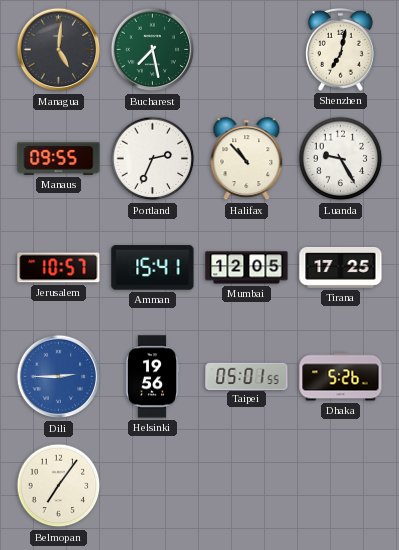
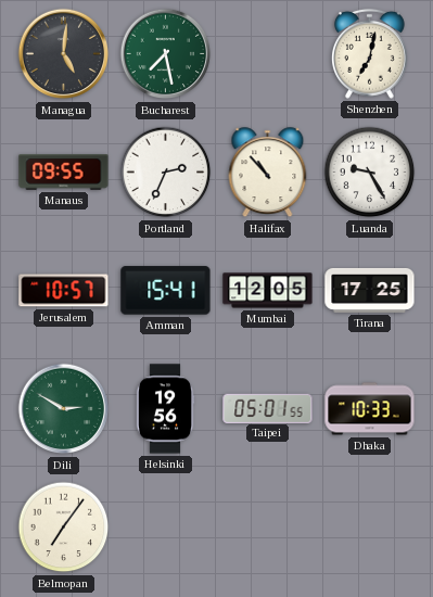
Dili: 2:45 -> 2:50 (64, 409)
Dili dial: blue -> green (64, 409)
Dhaka: 5:26 -> 10:33 (370, 409)
